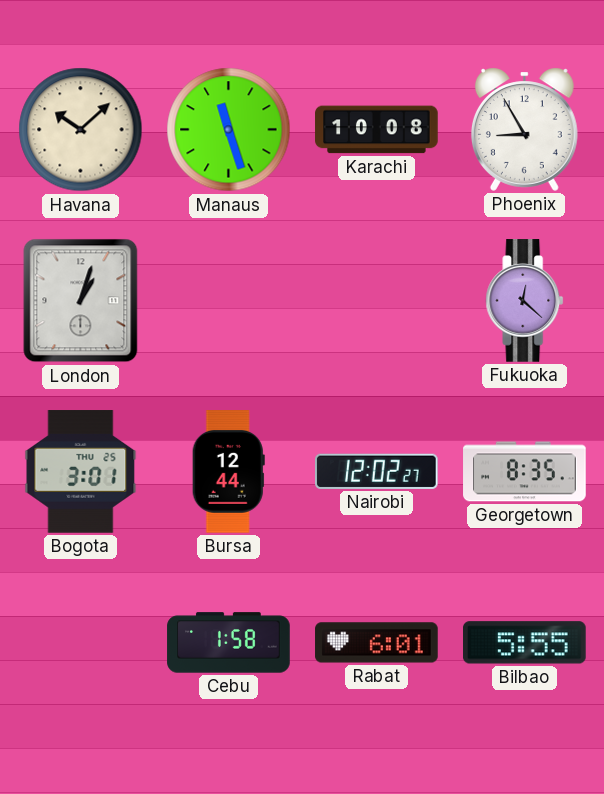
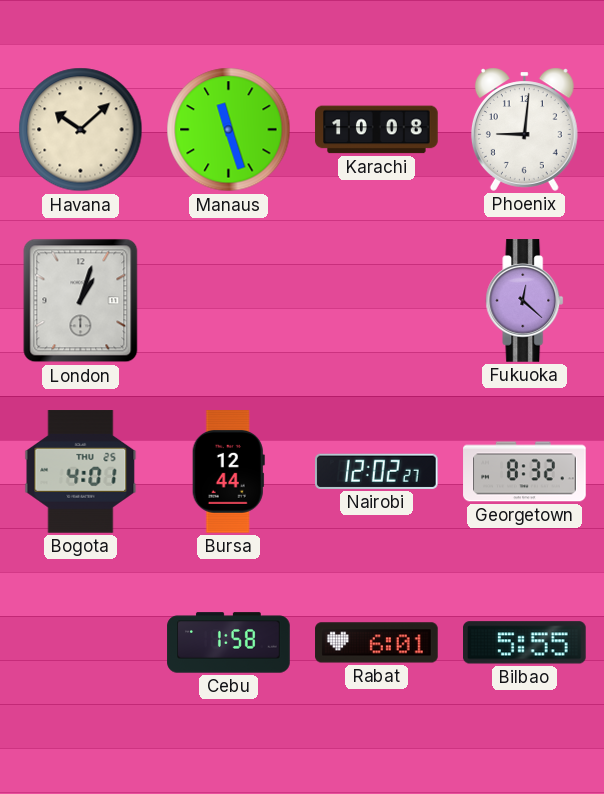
Phoenix: 8:55 -> 9:01 (524, 129)
Bogota: 3:01 -> 4:01 (81, 472)
Georgetown: 8:35 -> 8:32 (525, 472)
